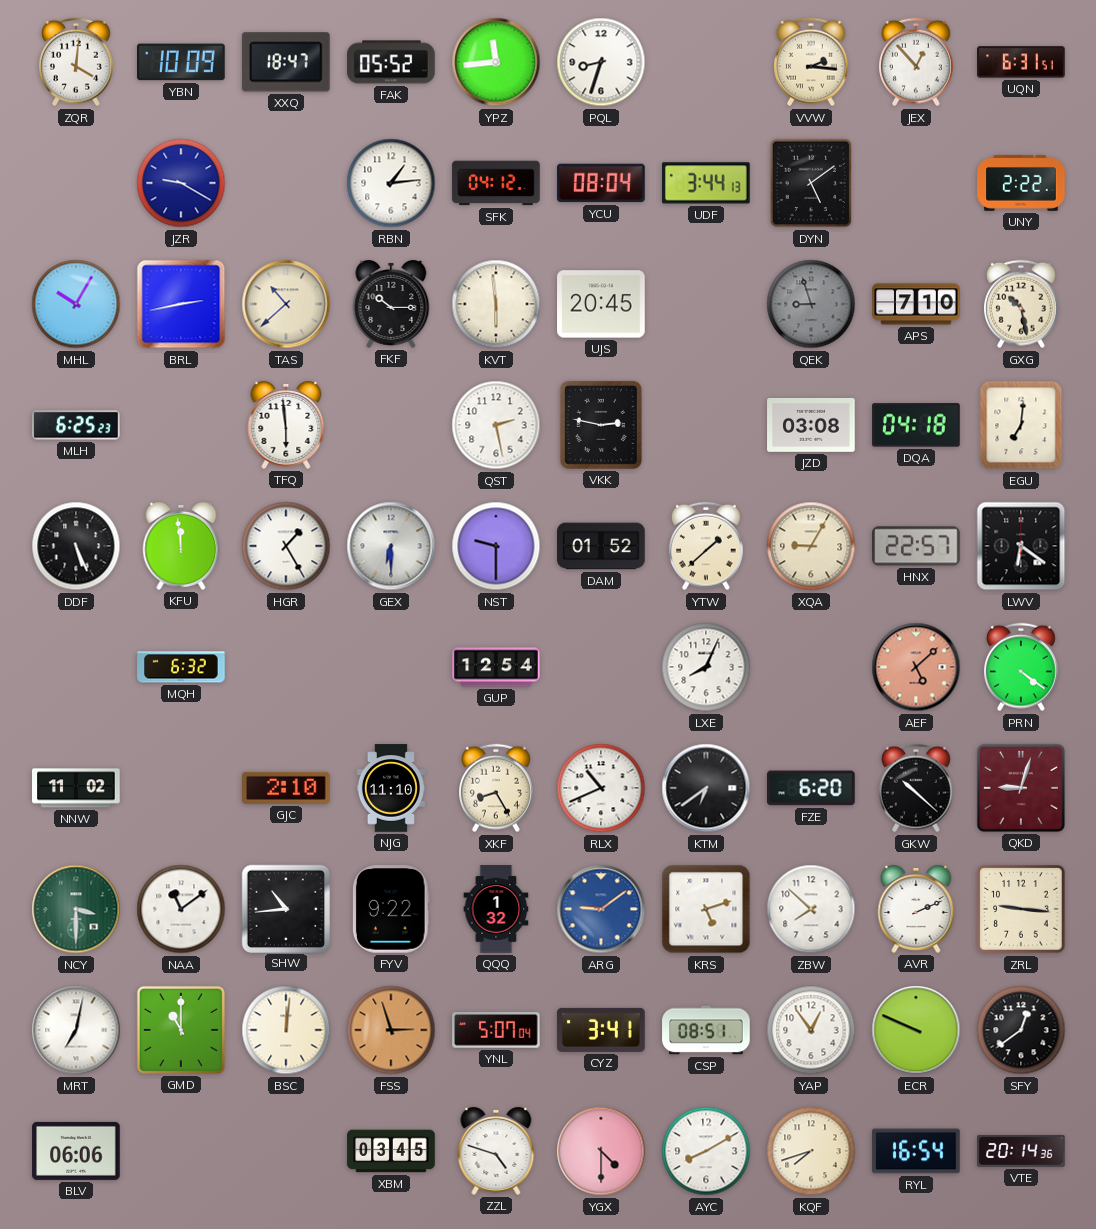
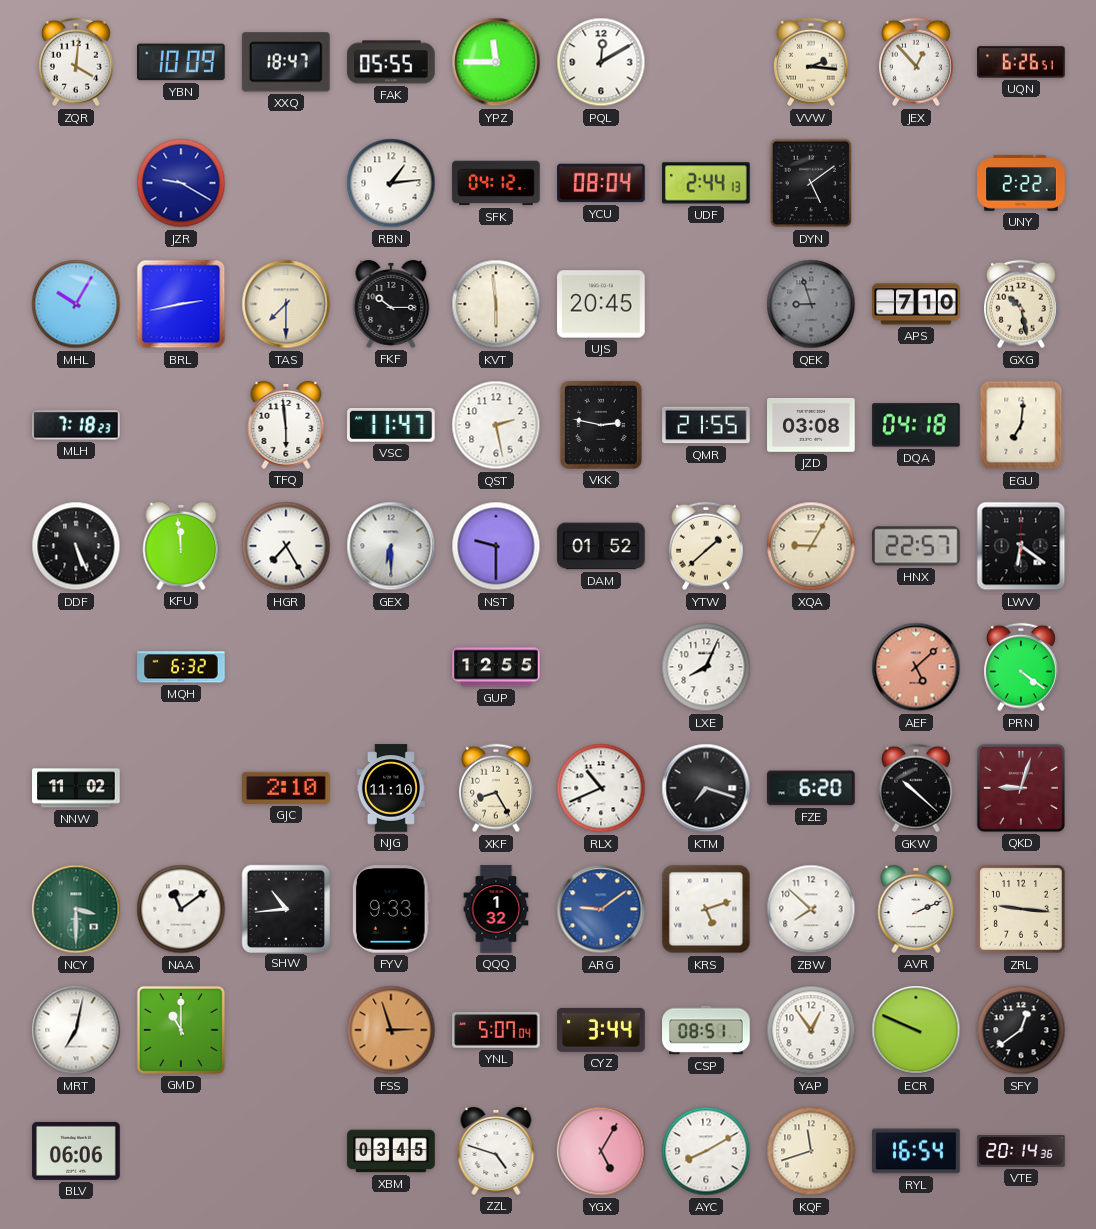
FAK: 05:52 -> 05:55 (391, 62)
YPZ: 11:44 -> 11:45 (496, 62)
PQL: 8:33 -> 12:10 (601, 62)
UQN: 6:31 -> 6:26 (1021, 62)
UDF: 3:44 -> 2:44 (707, 183)
TAS: 10:38 -> 7:30 (286, 304)
MLH: 6:25 -> 7:18 (76, 425)
VSC: none -> 11:47 (391, 426)
QMR: none -> 21:55 (706, 425)
HGR: 1:25 -> 7:25 (286, 546)
GUP: 12:54 -> 12:55 (496, 667)
KTM: 6:39 -> 7:18 (706, 788)
FYV: 9:22 -> 9:33 (391, 909)
BSC: 12:01 -> none (286, 1030)
CYZ: 3:41 -> 3:44 (601, 1030)
YGX: 4:30 -> 5:05 (601, 1151)
KQF: 7:42 -> 11:42 (811, 1151)
